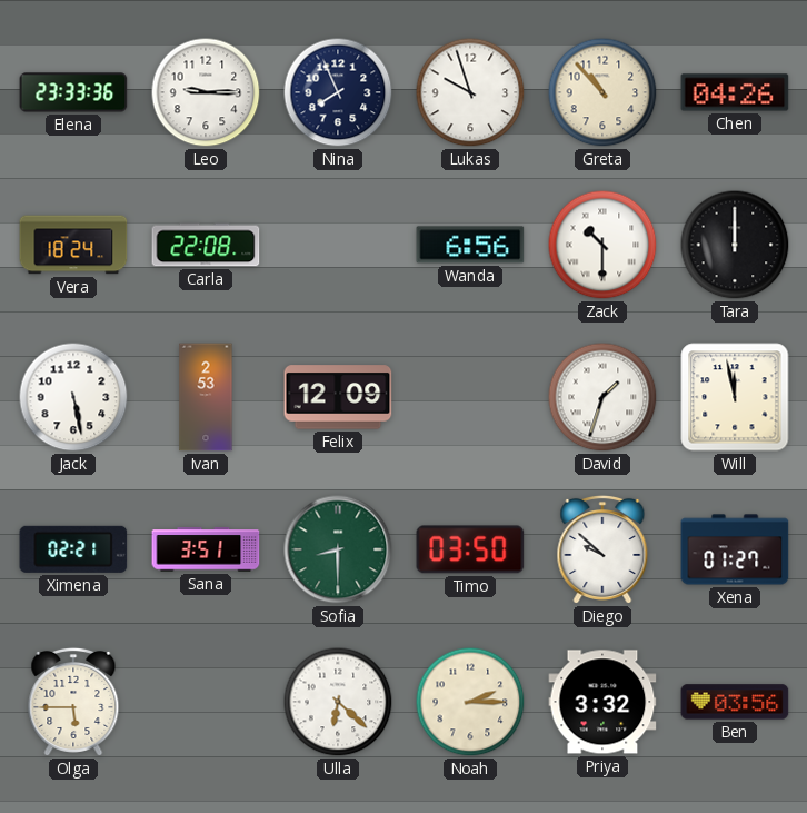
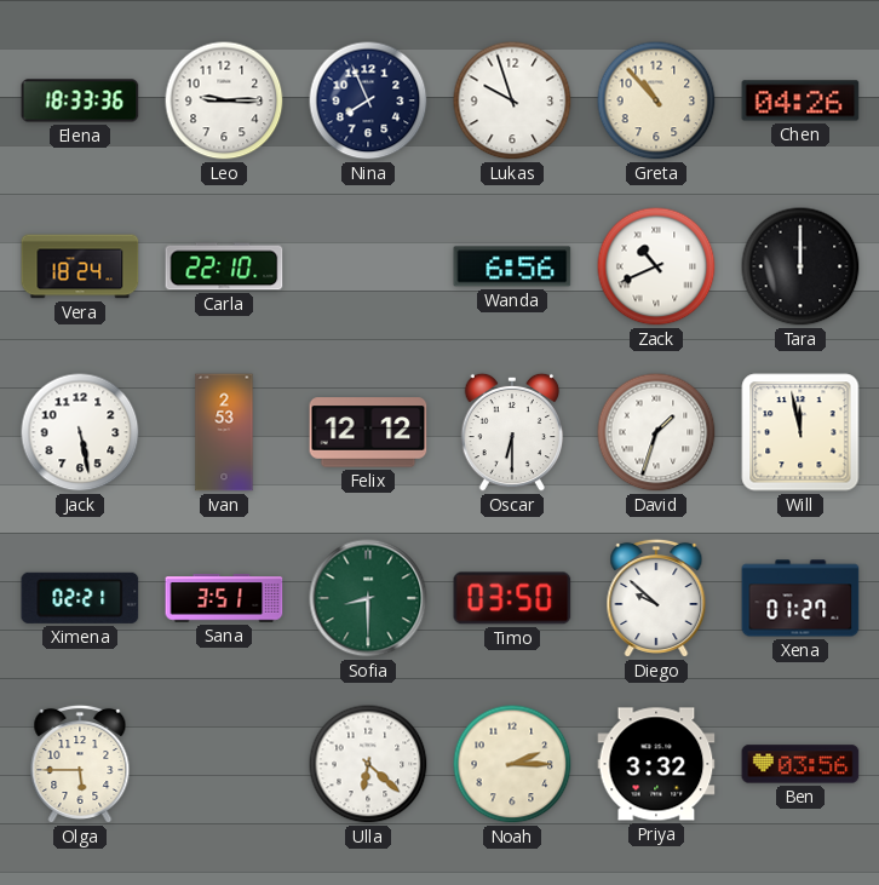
Elena: 23:33 -> 18:33 (80, 100)
Carla: 22:08 -> 22:10 (224, 266)
Zack: 10:30 -> 10:41 (656, 266)
Felix: 12:09 -> 12:12 (368, 432)
Oscar: none -> 6:30 (512, 432)
